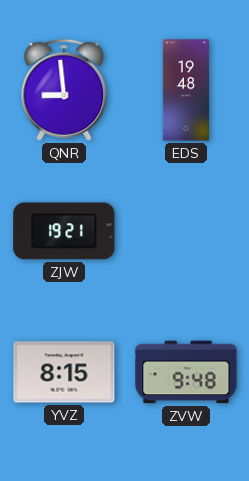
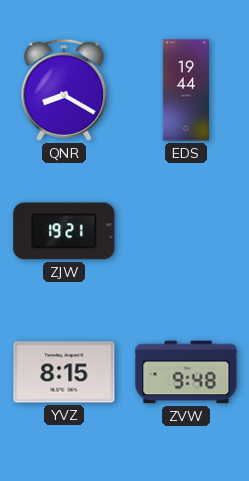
QNR: 8:59 -> 8:20 (64, 90)
EDS: 19:48 -> 19:44 (185, 90)
